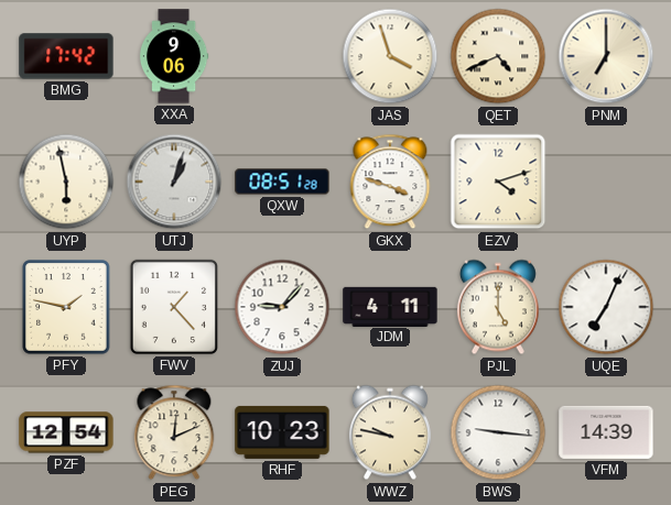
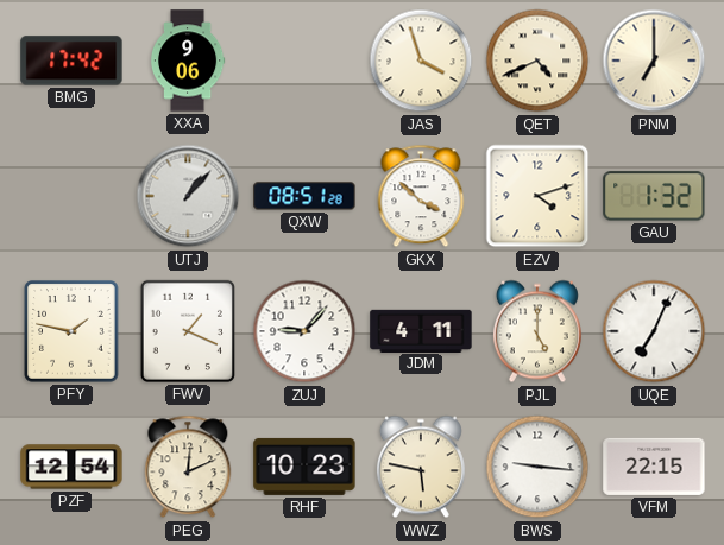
UYP: 5:58 -> none (66, 182)
UTJ: 1:03 -> 1:07 (188, 196)
GKX: 3:48 -> 3:52 (421, 196)
GAU: none -> 1:32 (654, 196)
FWV: 1:23 -> 1:19 (188, 331)
WWZ: 9:47 -> 5:47 (421, 467)
VFM: 14:39 -> 22:15 (654, 467)
